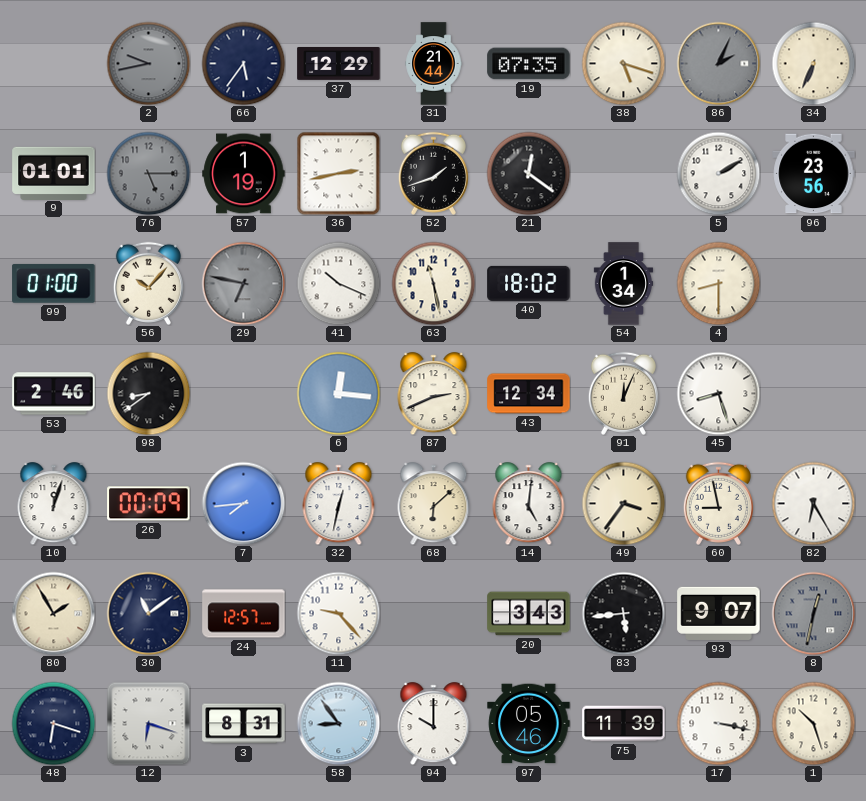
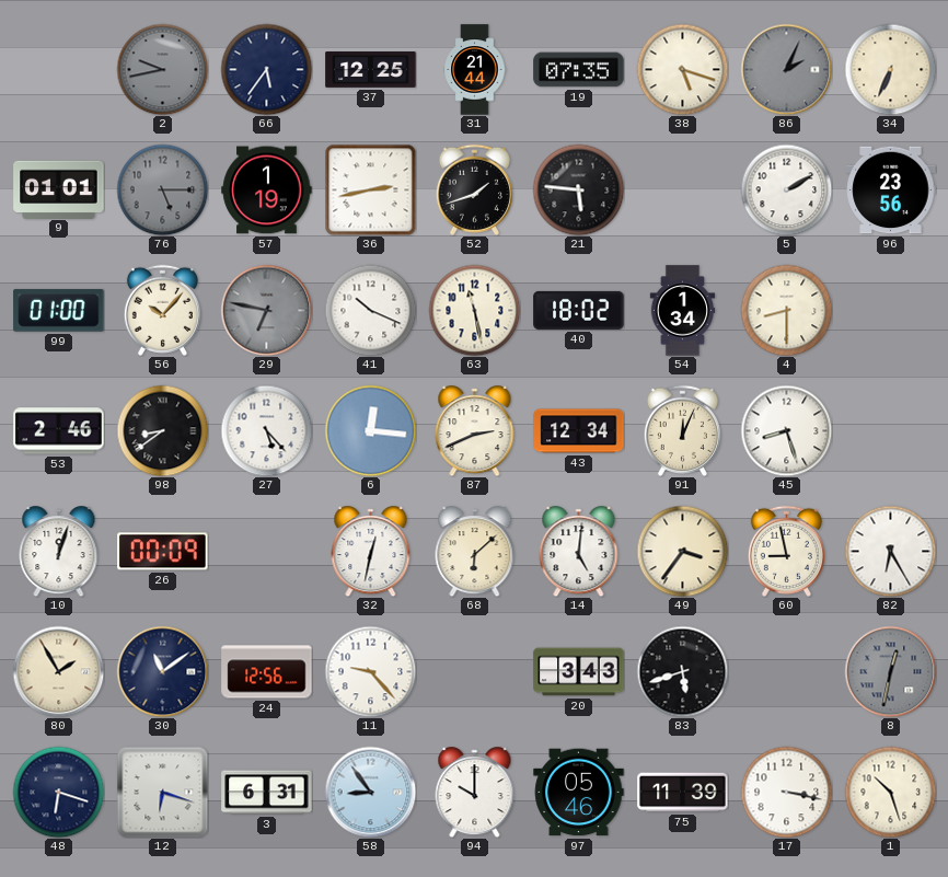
37: 12:29 -> 12:25 (371, 70)
21: 12:21 -> 5:46 (578, 189)
27: none -> 5:23 (266, 430)
7: 7:44 -> none (243, 503)
24: 12:57 -> 12:56 (267, 672)
83: 5:44 -> 5:42 (682, 671)
93: 9:07 -> none (719, 613)
3: 8:31 -> 6:31 (267, 793)
